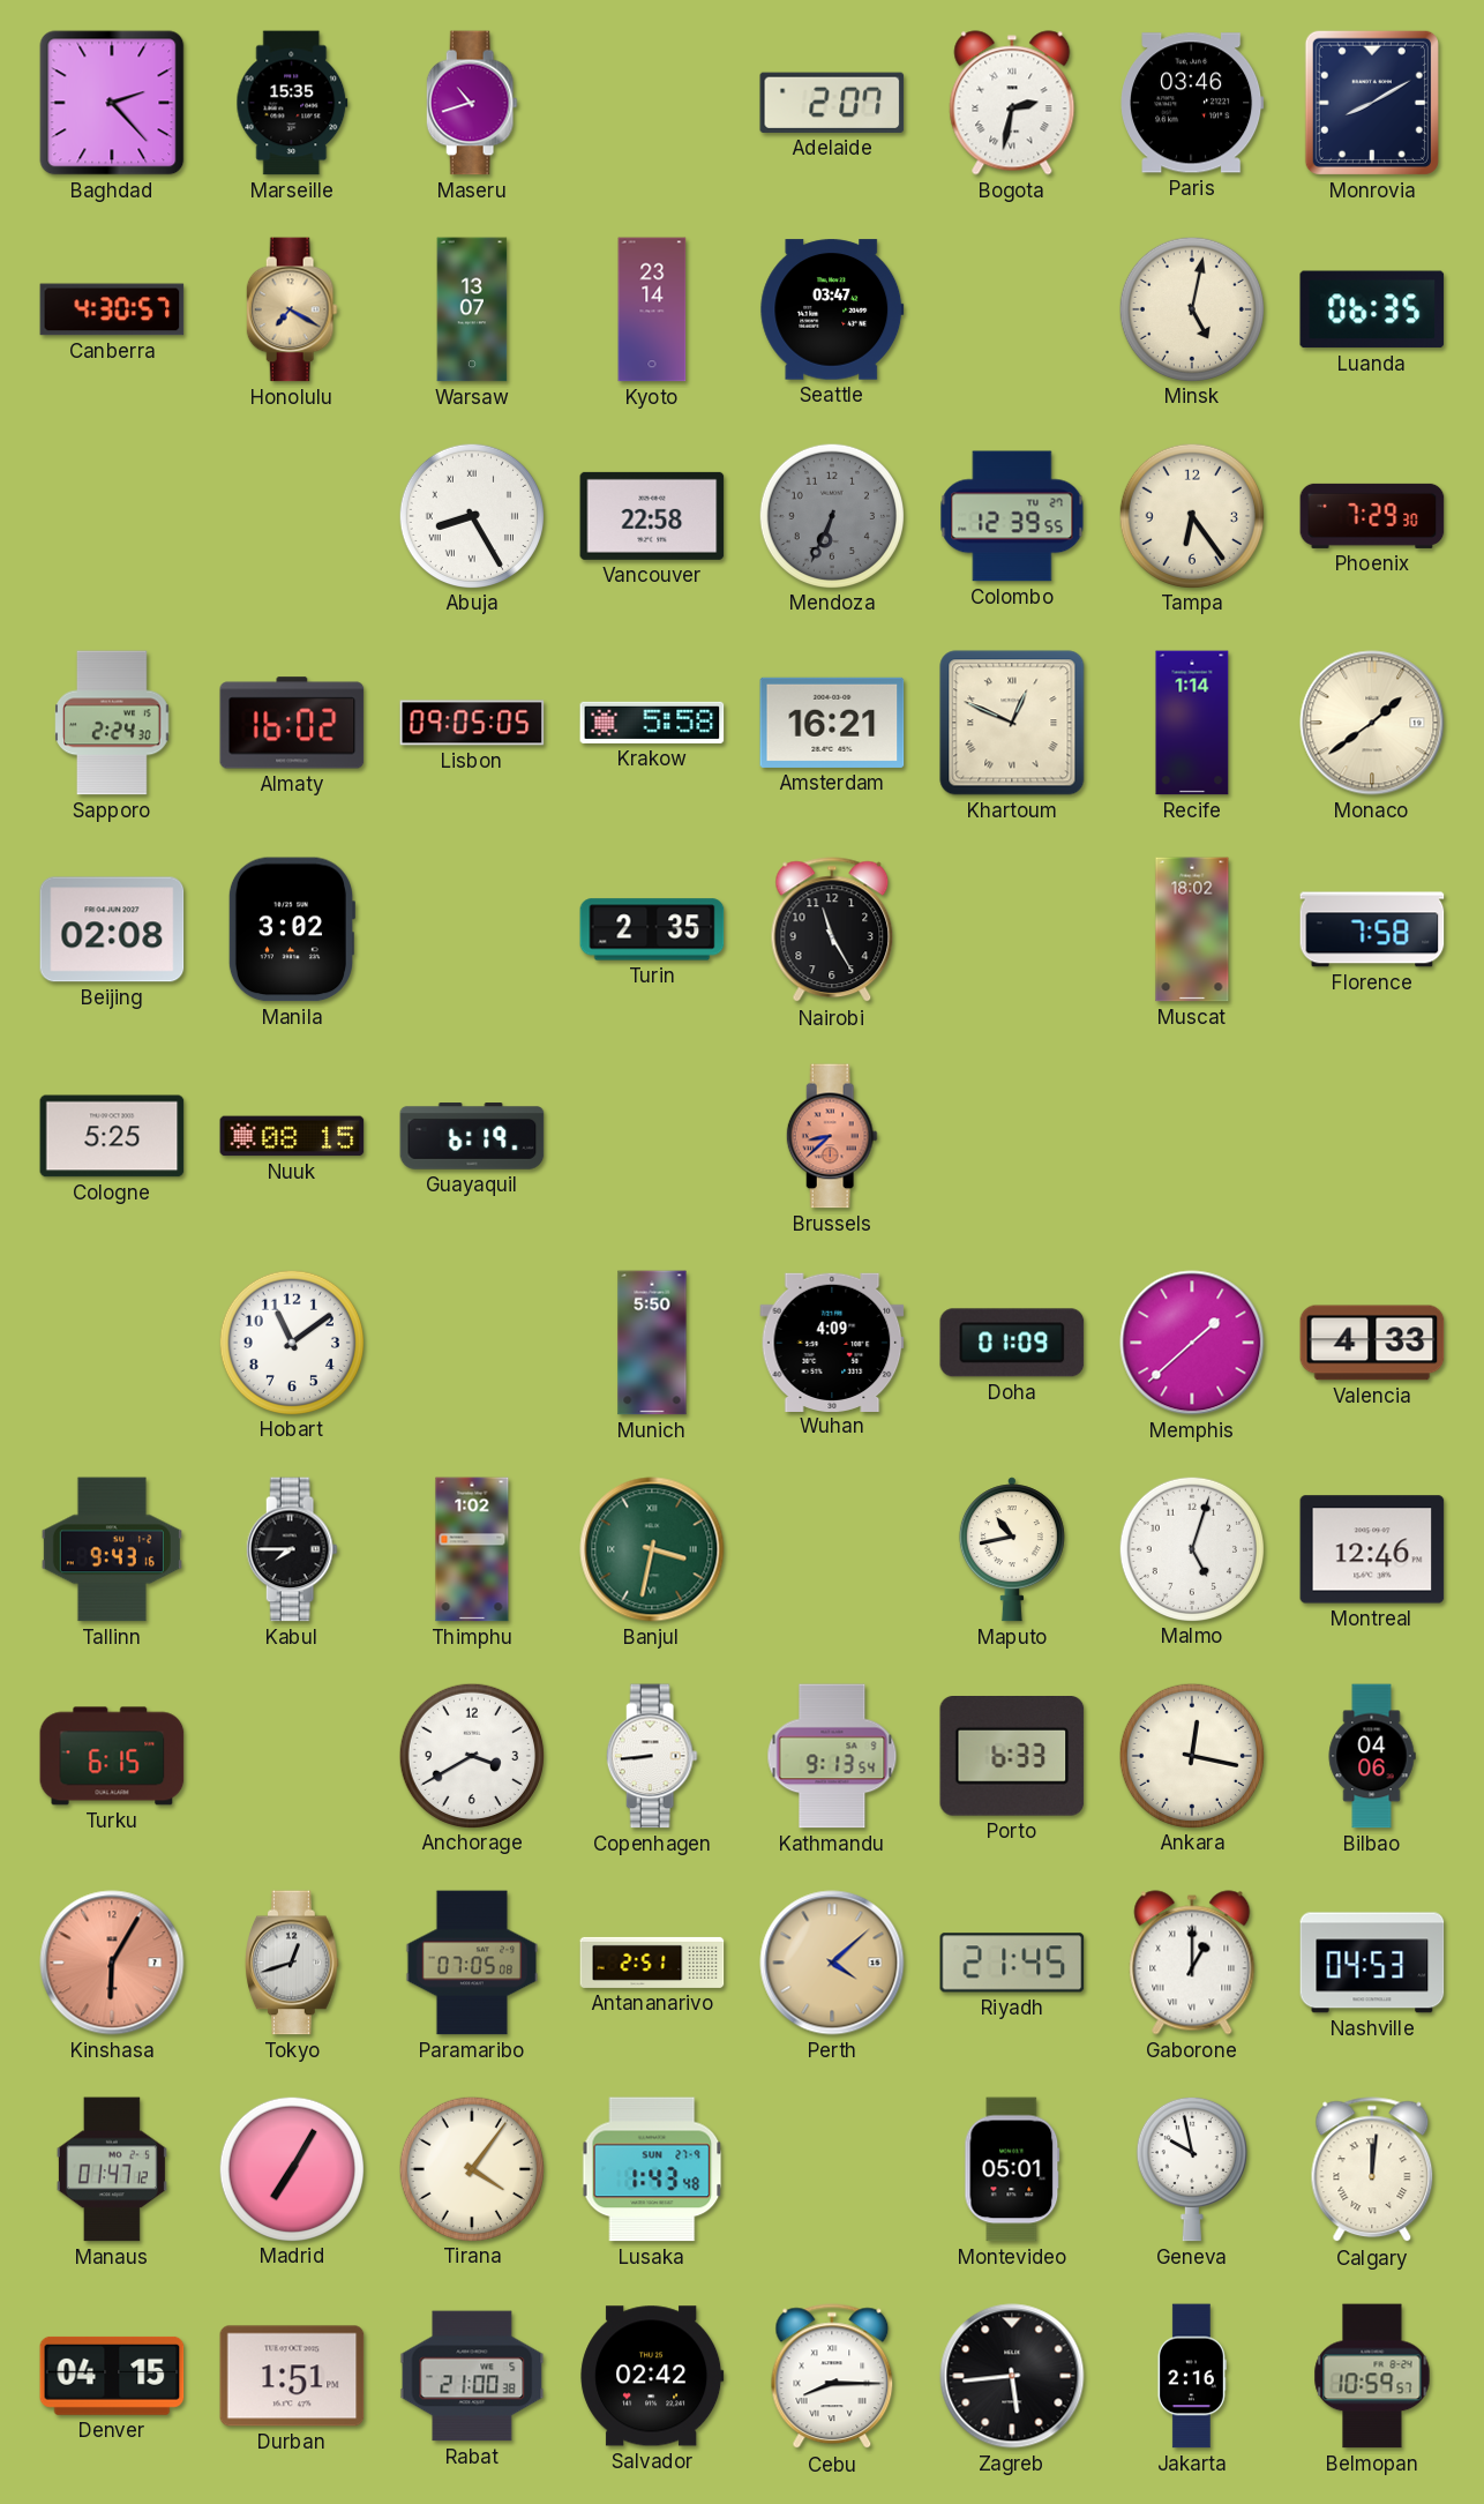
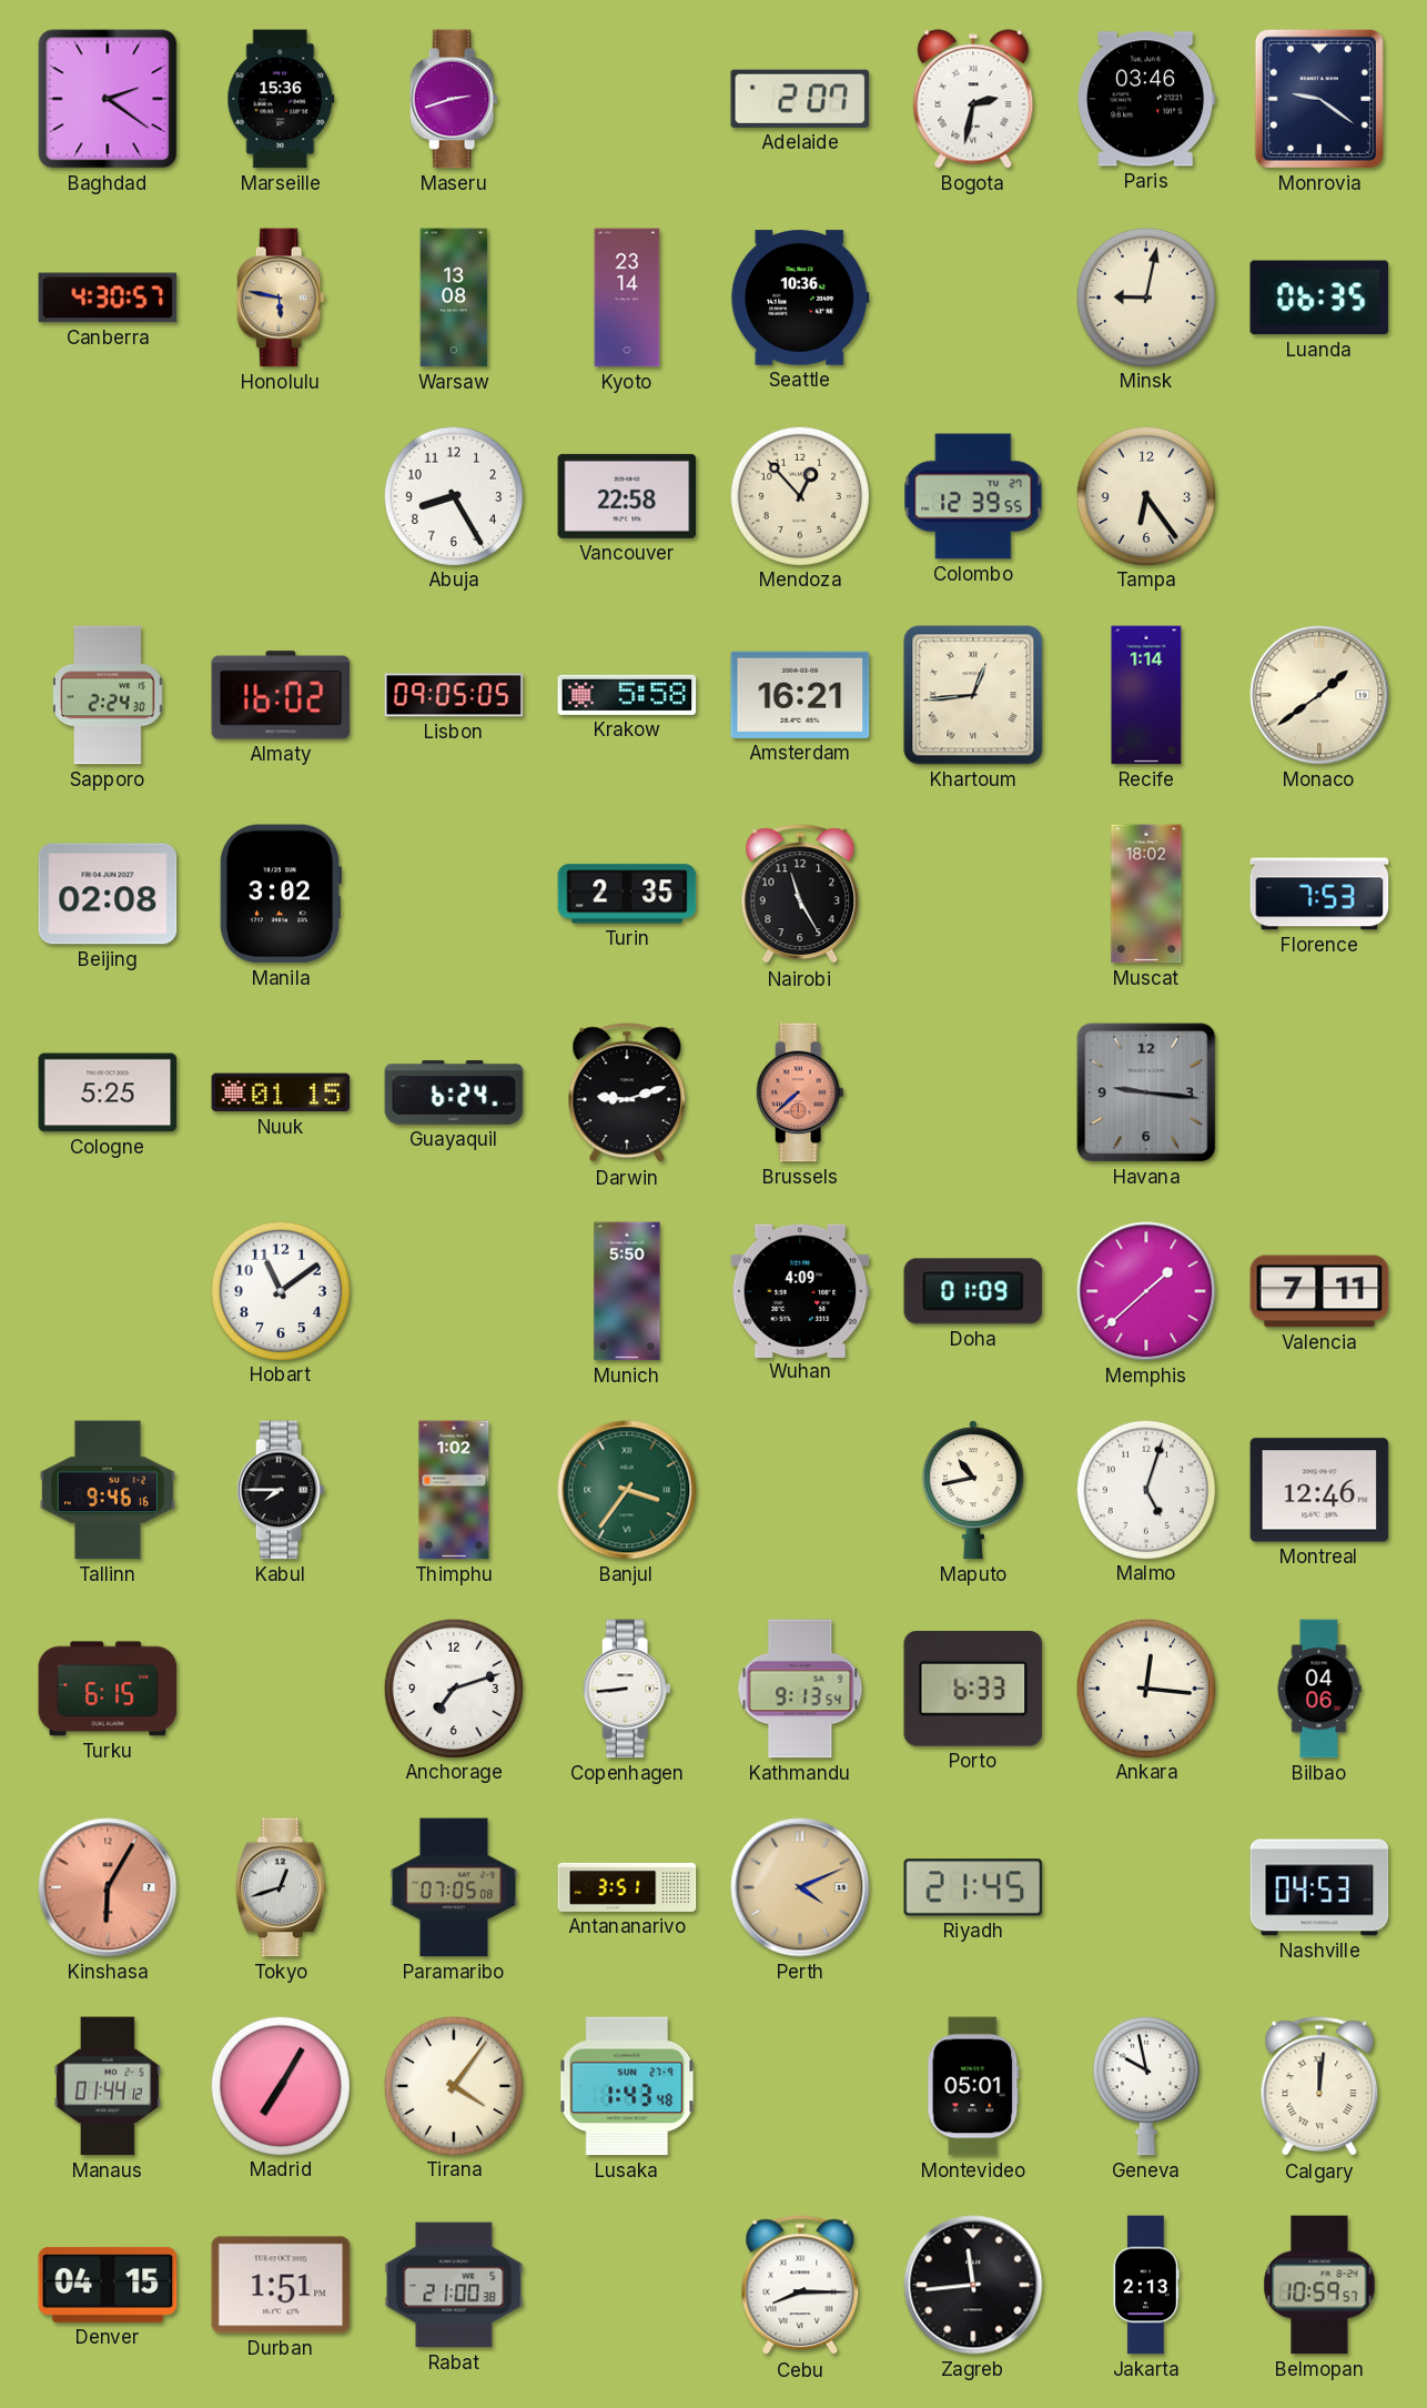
Baghdad: 2:23 -> 2:21 (108, 99)
Marseille: 15:35 -> 15:36 (281, 99)
Maseru: 10:42 -> 2:42 (454, 99)
Monrovia: 8:10 -> 9:21 (1319, 99)
Honolulu: 7:20 -> 5:47 (281, 298)
Warsaw: 13:07 -> 13:08 (454, 298)
Seattle: 03:47 -> 10:36 (800, 298)
Minsk: 5:02 -> 9:02 (1145, 296)
Abuja numerals: Roman -> Arabic (453, 495)
Mendoza: 6:34 -> 12:53 (799, 495)
Mendoza dial: grey -> cream (799, 495)
Phoenix: 7:29 -> none (1372, 516)
Khartoum: 12:49 -> 12:44 (973, 695)
Florence: 7:58 -> 7:53 (1319, 894)
Nuuk: 08:15 -> 01:15 (281, 1092)
Guayaquil: 6:19 -> 6:24 (454, 1092)
Darwin: none -> 9:12 (627, 1094)
Brussels: 8:38 -> 7:38 (800, 1092)
Havana: none -> 9:16 (1146, 1092)
Valencia: 4:33 -> 7:11 (1319, 1291)
Tallinn: 9:43 -> 9:46 (108, 1490)
Banjul: 3:32 -> 3:36 (627, 1490)
Anchorage: 3:40 -> 7:12 (453, 1687)
Ankara: 12:17 -> 12:16 (1145, 1687)
Antananarivo: 2:51 -> 3:51 (627, 1887)
Perth: 4:08 -> 4:11 (800, 1887)
Gaborone: 1:00 -> none (1192, 1963)
Manaus: 01:47 -> 01:44 (108, 2086)
Salvador: 02:42 -> none (652, 2376)
Zagreb: 5:44 -> 11:44 (973, 2285)
Jakarta: 2:16 -> 2:13 (1146, 2285)
